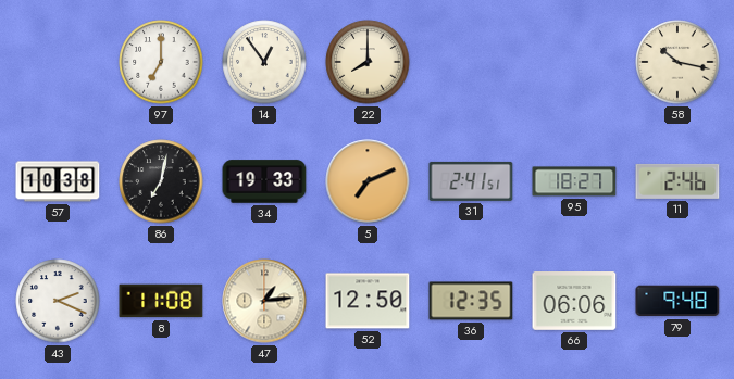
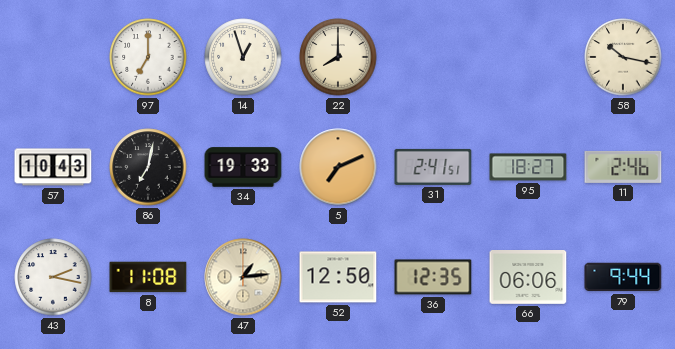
14: 12:54 -> 12:57 (243, 57)
57: 10:38 -> 10:43 (53, 167)
43: 2:19 -> 2:17 (53, 277)
79: 9:48 -> 9:44 (623, 277)
